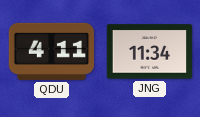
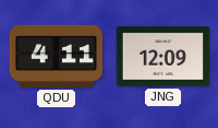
JNG: 11:34 -> 12:09 (163, 57)
